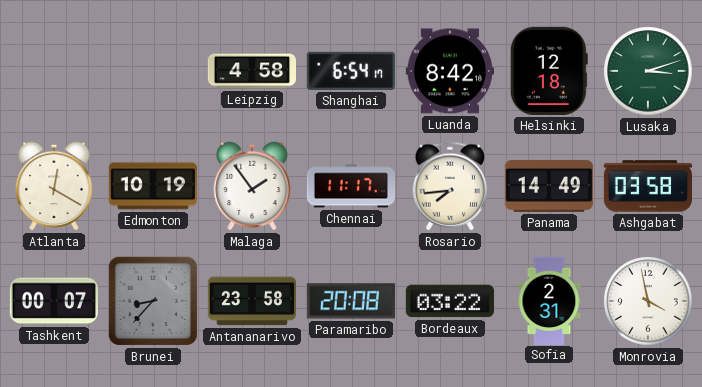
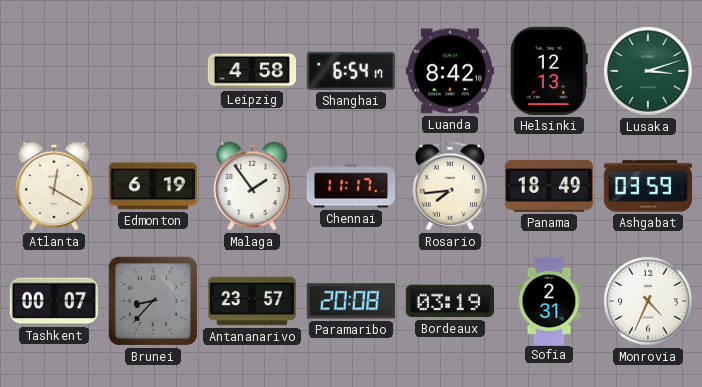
Helsinki: 12:18 -> 12:13 (549, 71)
Edmonton: 10:19 -> 6:19 (153, 186)
Panama: 14:49 -> 18:49 (549, 186)
Ashgabat: 03:58 -> 03:59 (647, 186)
Antananarivo: 23:58 -> 23:57 (251, 301)
Bordeaux: 03:22 -> 03:19 (450, 301)
Monrovia: 3:58 -> 4:34 (648, 301)
